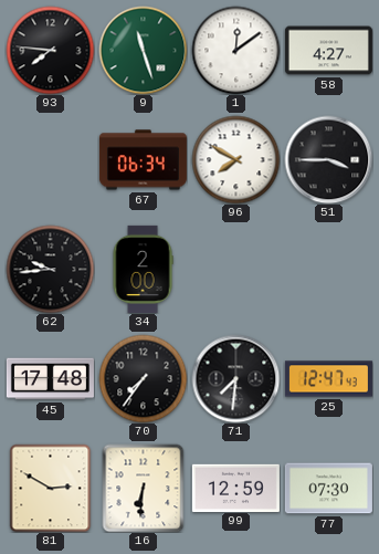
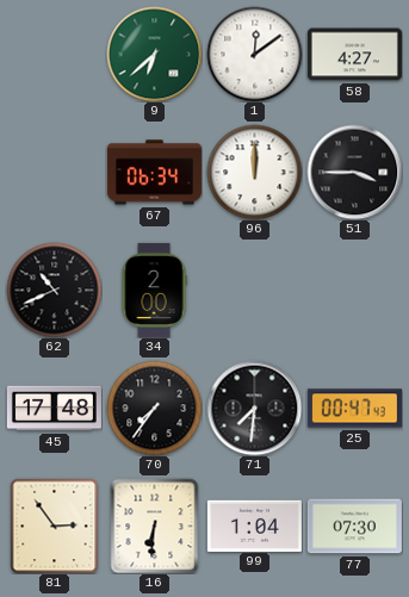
93: 7:46 -> none (50, 50)
9: 11:27 -> 6:38 (154, 54)
96: 7:50 -> 12:00 (254, 172)
62: 9:44 -> 10:41 (54, 290)
25: 12:47 -> 00:47 (354, 409)
81: 2:50 -> 2:54 (55, 526)
99: 12:59 -> 1:04 (254, 526)
